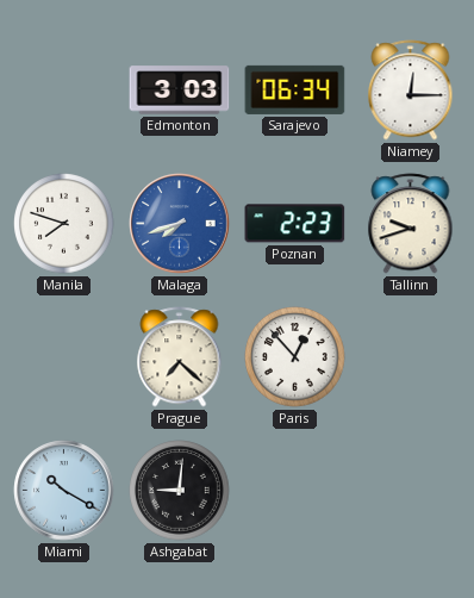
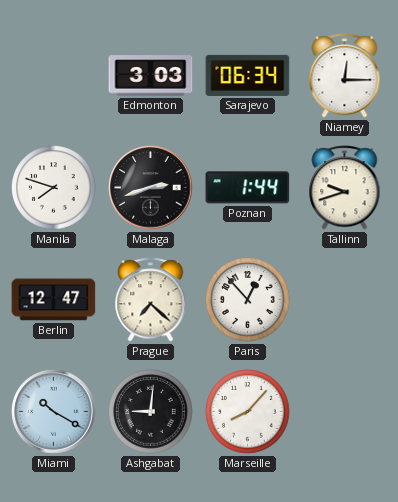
Malaga: 7:42 -> 2:42 (151, 188)
Malaga dial: blue -> black (151, 188)
Poznan: 2:23 -> 1:44 (248, 188)
Berlin: none -> 12:47 (54, 300)
Marseille: none -> 8:07 (248, 412)
